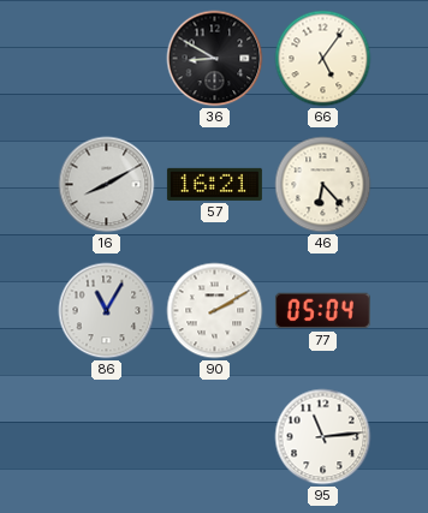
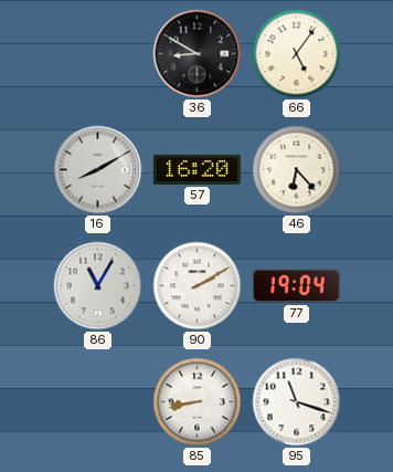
57: 16:21 -> 16:20 (197, 169)
77: 05:04 -> 19:04 (296, 286)
85: none -> 8:43 (198, 402)
95: 11:14 -> 11:18 (297, 402)
